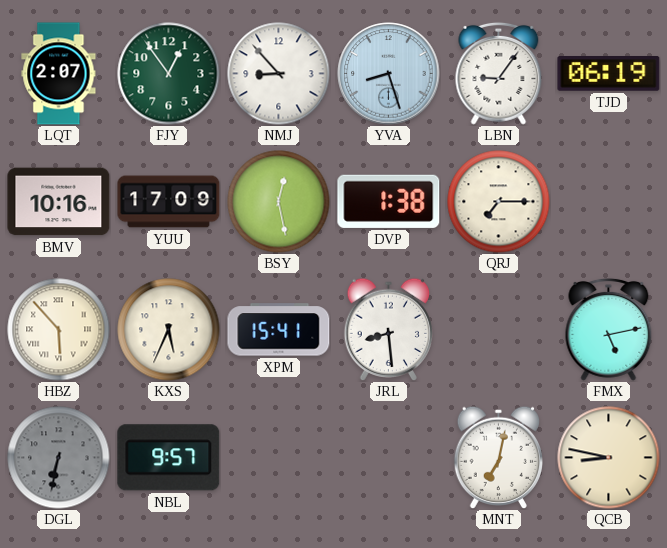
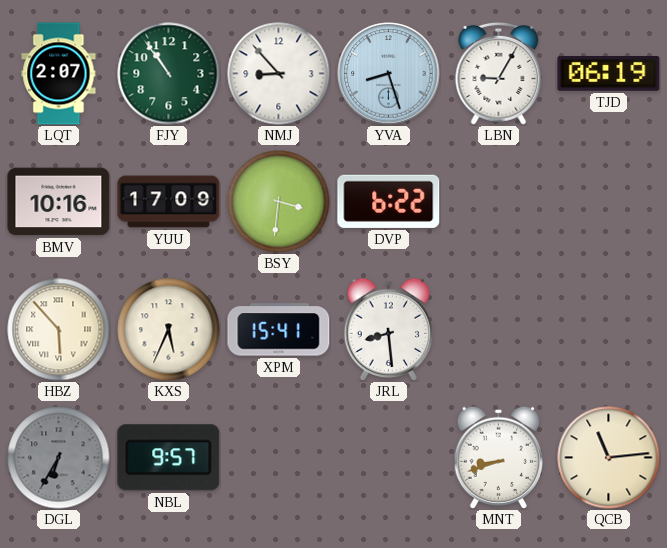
FJY: 12:54 -> 10:54 (169, 74)
LBN: 9:06 -> 9:05 (499, 73)
BSY: 12:28 -> 3:31 (279, 202)
DVP: 1:38 -> 6:22 (389, 201)
QRJ: 7:15 -> none (499, 202)
FMX: 5:13 -> none (609, 329)
DGL: 6:32 -> 6:35 (59, 458)
MNT: 7:02 -> 8:42 (498, 457)
QCB: 8:47 -> 11:14 (609, 458)
